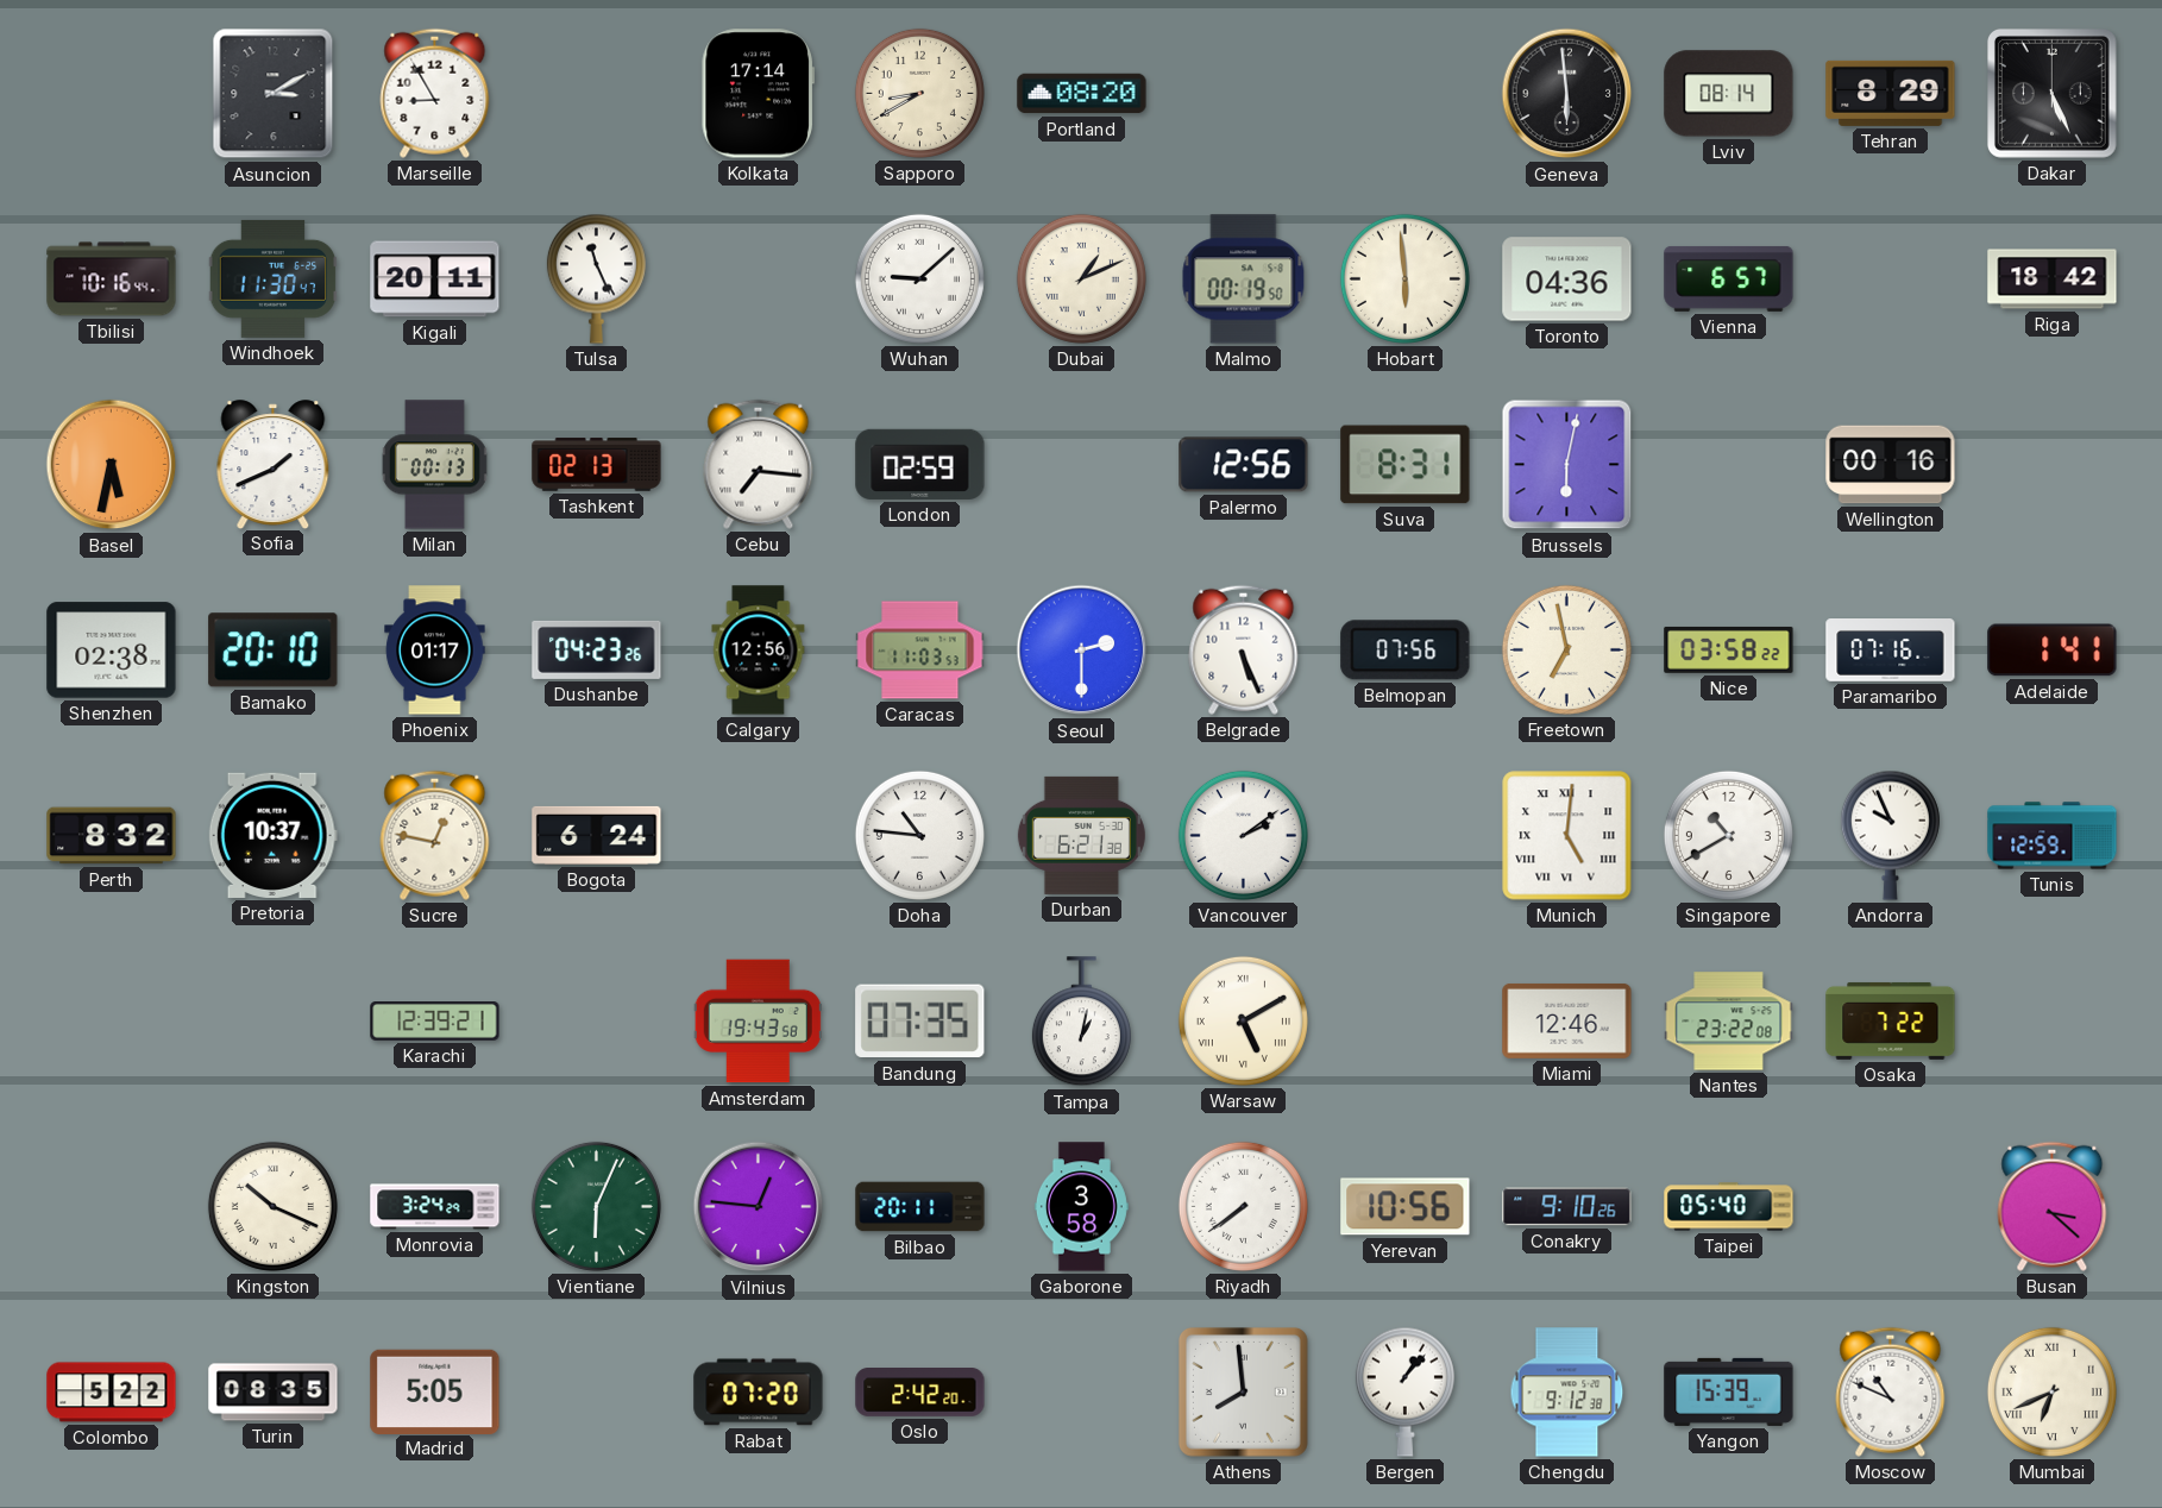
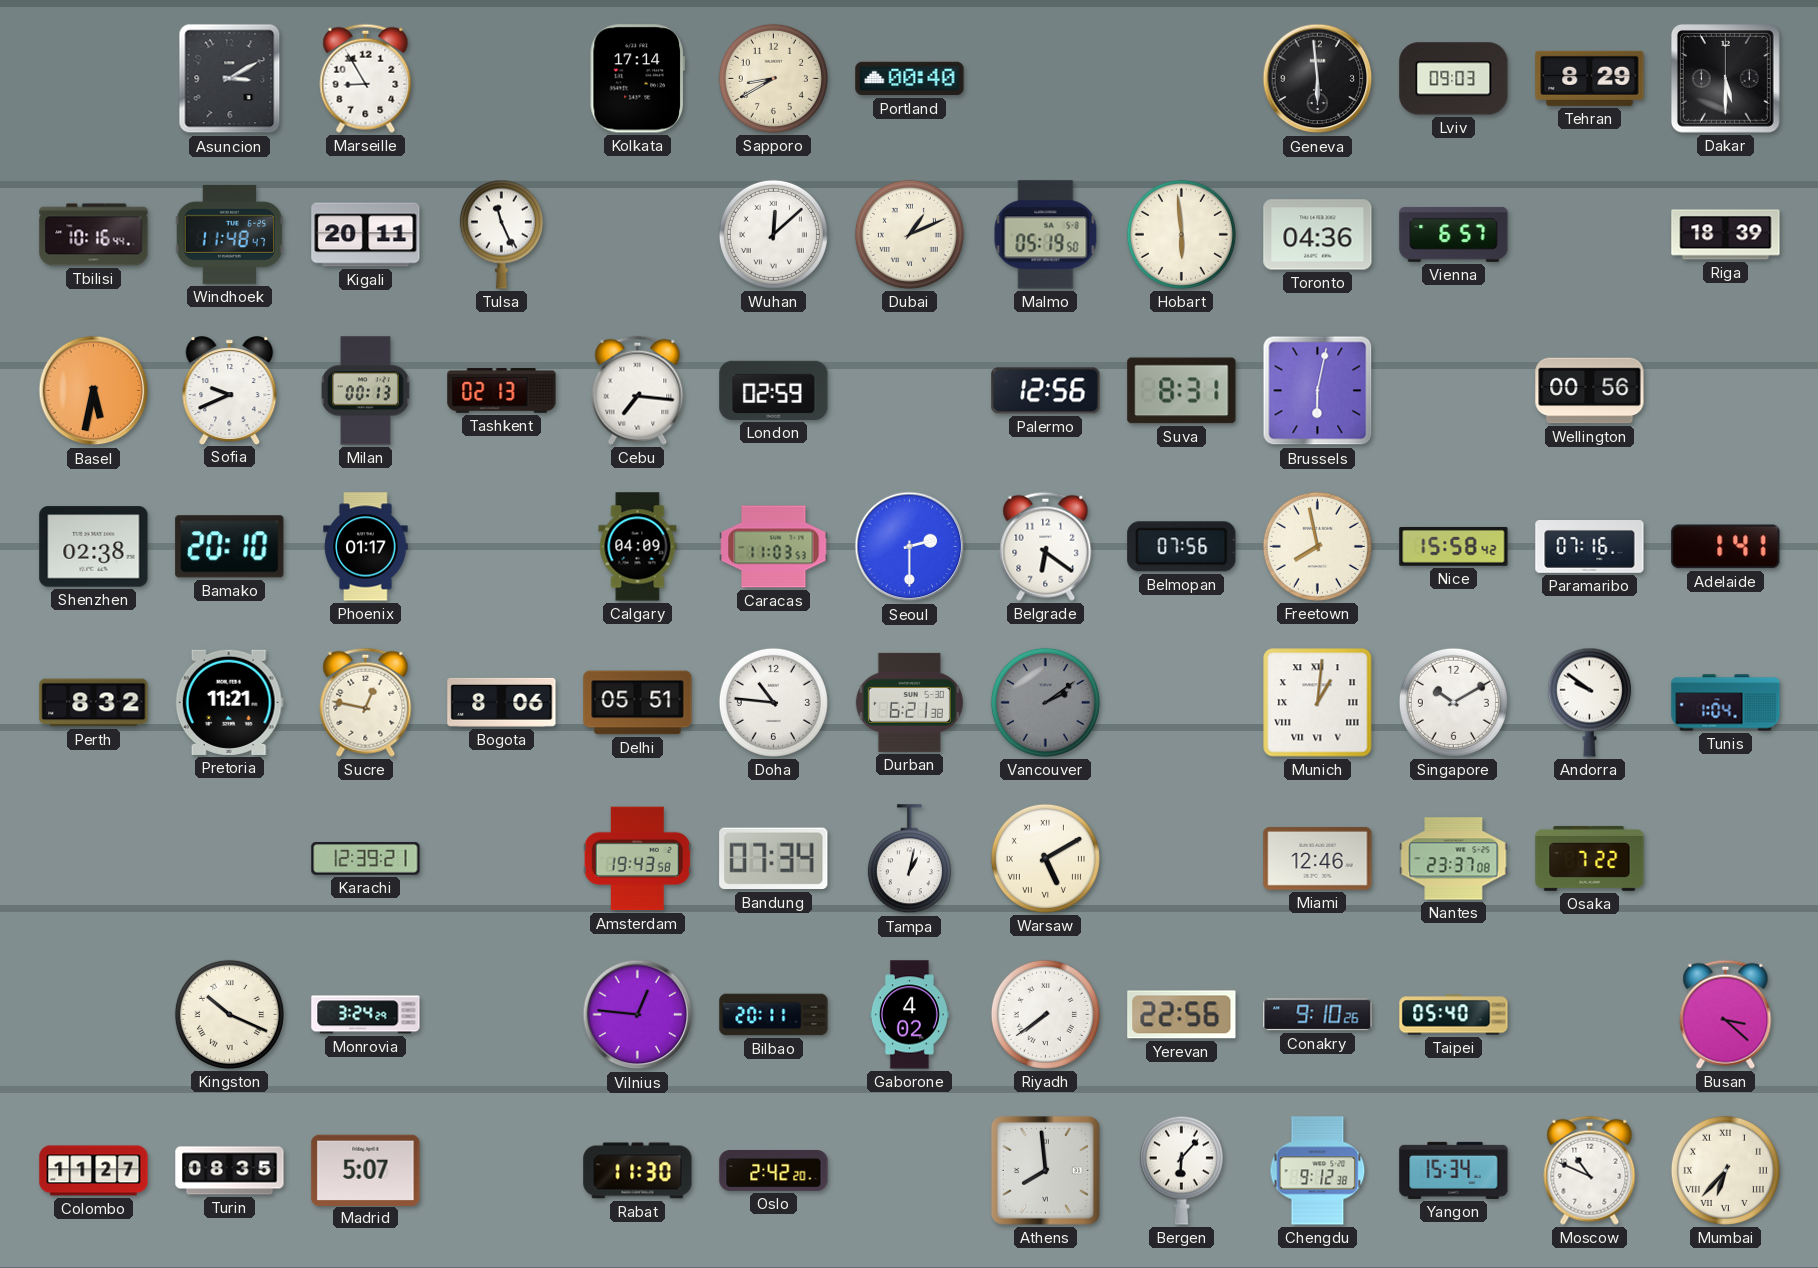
Portland: 08:20 -> 00:40 (910, 79)
Lviv: 08:14 -> 09:03 (1454, 79)
Dakar: 5:26 -> 5:30 (1725, 78)
Windhoek: 11:30 -> 11:48 (230, 234)
Wuhan: 9:08 -> 12:08 (773, 234)
Malmo: 00:19 -> 05:19 (1046, 235)
Riga: 18:42 -> 18:39 (1726, 235)
Sofia: 1:41 -> 9:41 (230, 390)
Wellington: 00:16 -> 00:56 (1590, 391)
Dushanbe: 04:23 -> none (597, 649)
Calgary: 12:56 -> 04:09 (638, 547)
Belgrade: 5:26 -> 6:21 (1046, 546)
Freetown: 6:58 -> 7:58 (1317, 546)
Nice: 03:58 -> 15:58 (1454, 546)
Pretoria: 10:37 -> 11:21 (229, 702)
Bogota: 6:24 -> 8:06 (502, 702)
Delhi: none -> 05:51 (638, 703)
Vancouver dial: white -> grey (1045, 702)
Munich: 5:01 -> 1:01 (1318, 703)
Singapore: 10:40 -> 10:10 (1453, 702)
Andorra: 9:56 -> 9:51 (1589, 702)
Tunis: 12:59 -> 1:04 (1726, 703)
Bandung: 07:35 -> 07:34 (774, 859)
Nantes: 23:22 -> 23:37 (1454, 859)
Vientiane: 6:04 -> none (596, 1206)
Gaborone: 3:58 -> 4:02 (909, 1015)
Yerevan: 10:56 -> 22:56 (1182, 1015)
Colombo: 5:22 -> 11:27 (94, 1171)
Madrid: 5:05 -> 5:07 (366, 1170)
Rabat: 07:20 -> 11:30 (638, 1171)
Bergen: 1:07 -> 6:07 (1181, 1170)
Yangon: 15:39 -> 15:34 (1454, 1170)
Mumbai: 6:41 -> 6:37 (1725, 1170)
